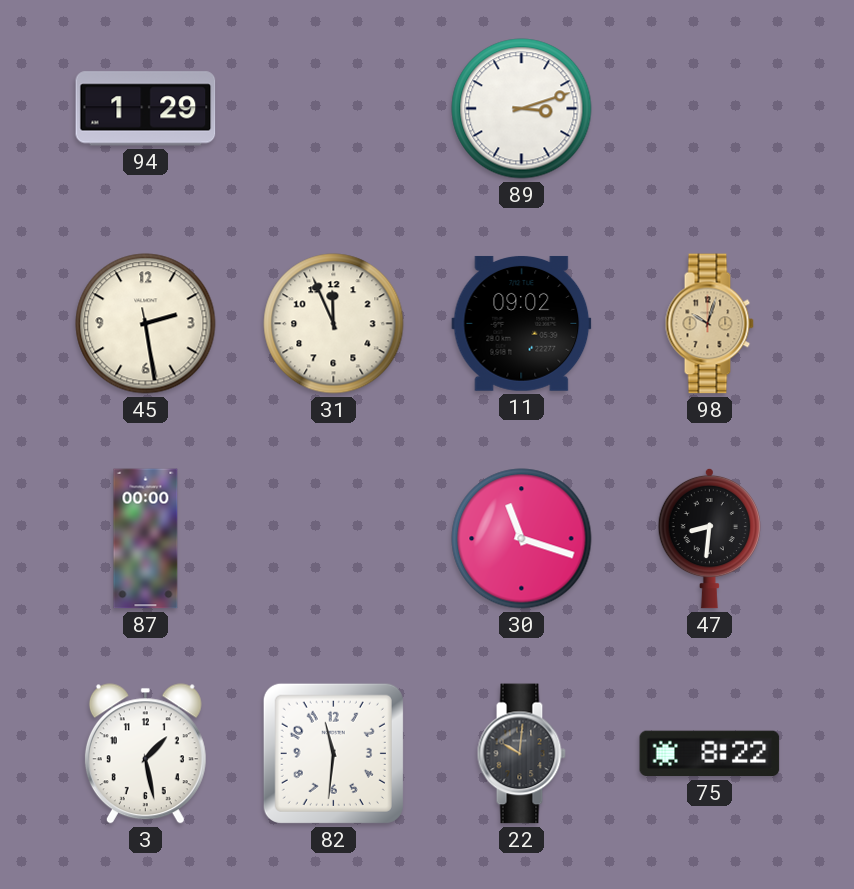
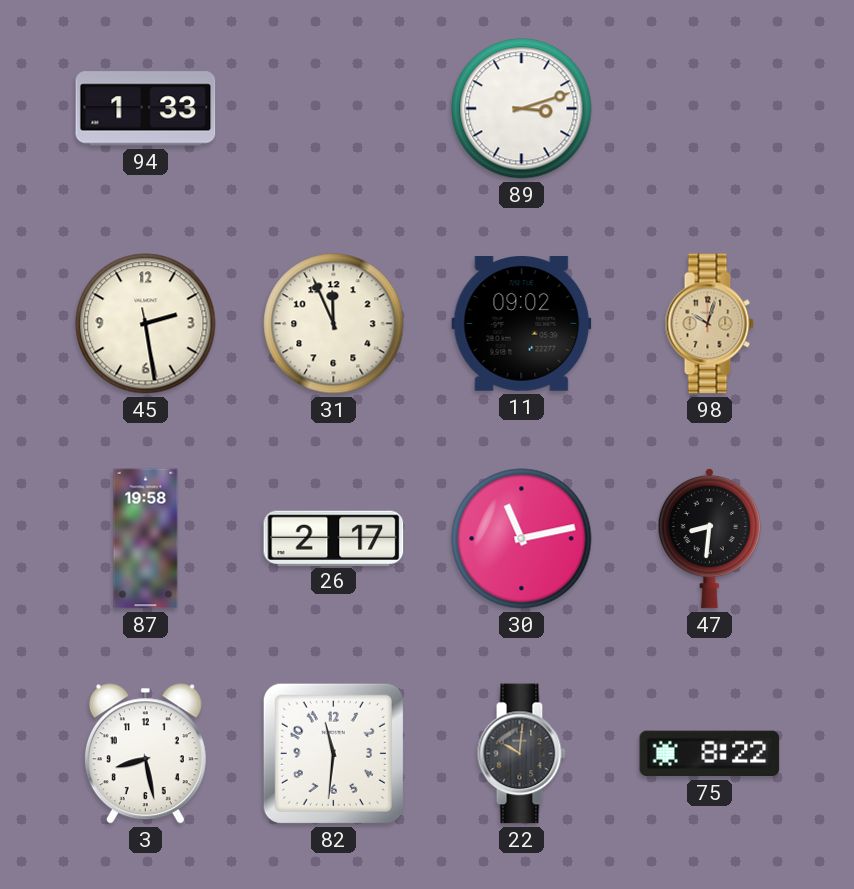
94: 1:29 -> 1:33 (146, 109)
87: 00:00 -> 19:58 (146, 539)
26: none -> 2:17 (334, 538)
30: 11:18 -> 11:13 (522, 539)
3: 1:28 -> 8:28 (145, 754)
